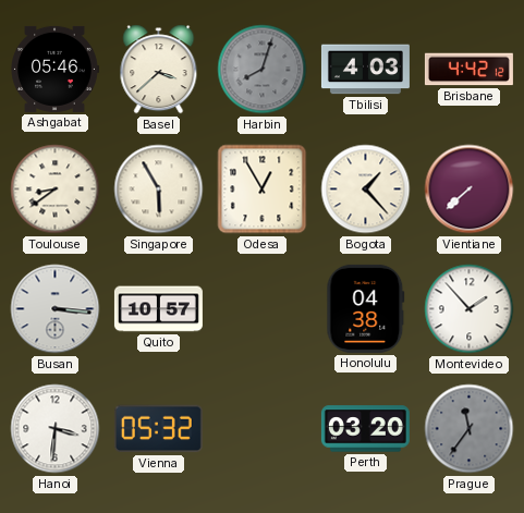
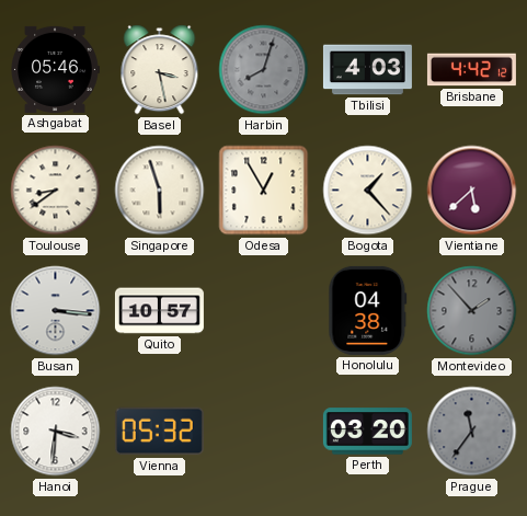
Basel: 3:38 -> 3:28 (160, 70)
Singapore: 5:55 -> 5:57 (160, 191)
Vientiane: 7:38 -> 5:38 (472, 191)
Montevideo dial: white -> grey (472, 311)
